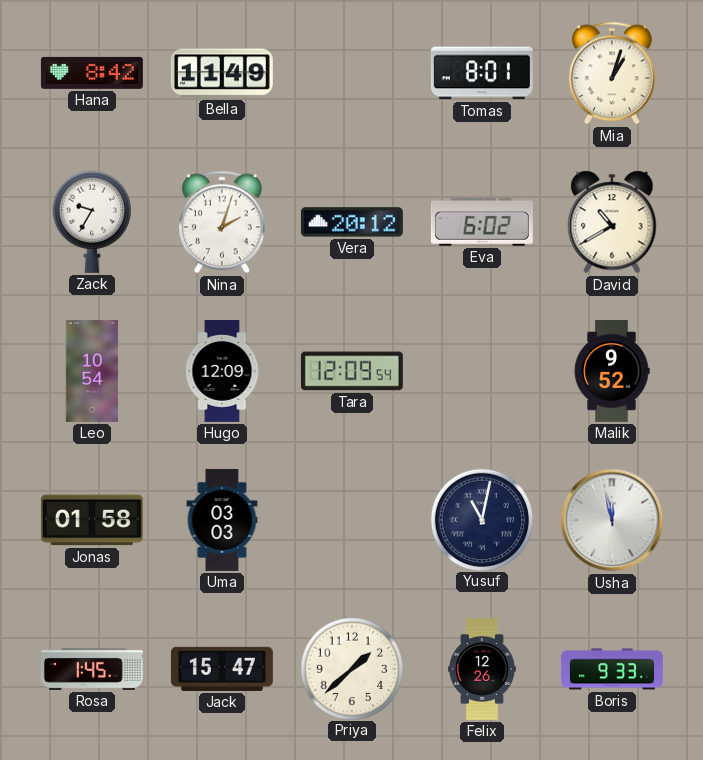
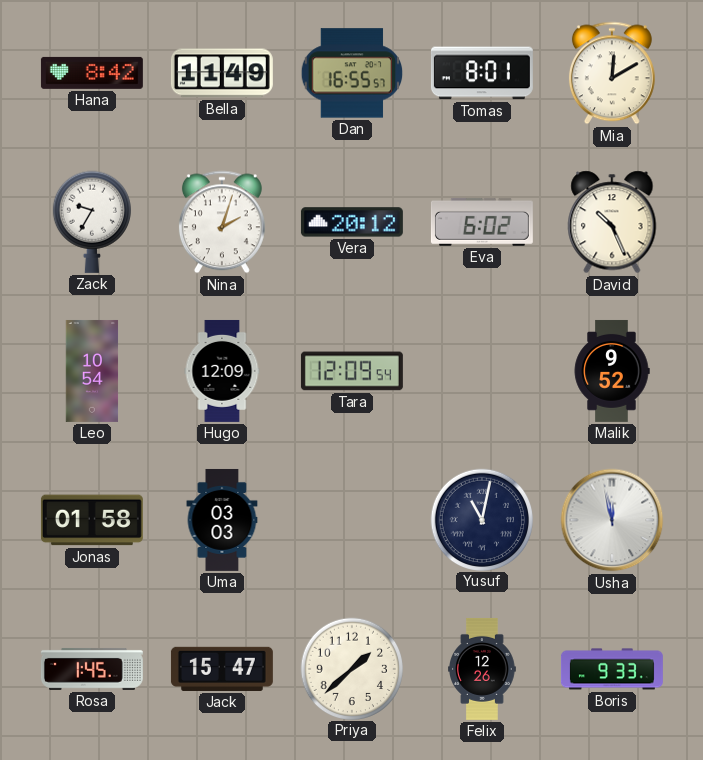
Dan: none -> 16:55 (352, 73)
Mia: 1:03 -> 12:10 (612, 73)
David: 10:40 -> 10:26 (612, 222)
